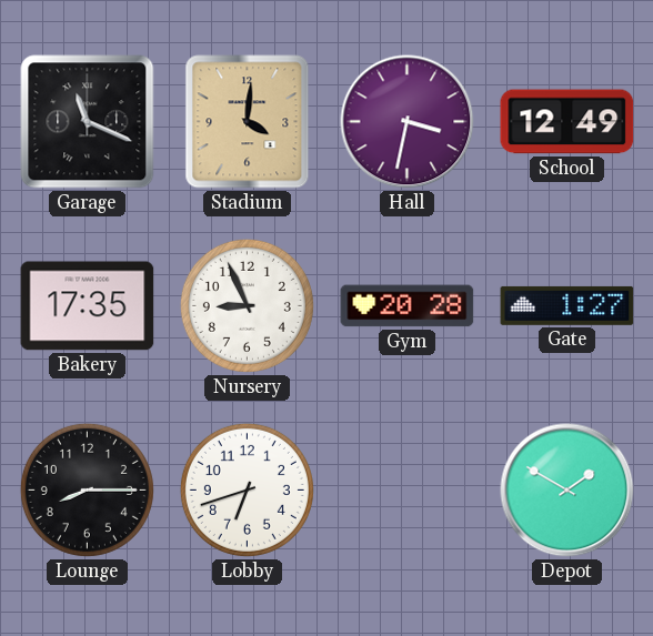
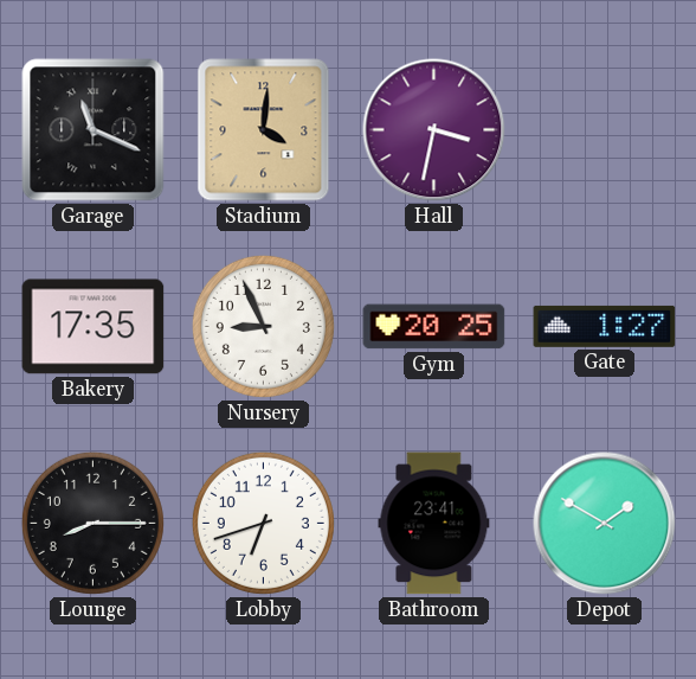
School: 12:49 -> none (567, 122)
Gym: 20:28 -> 20:25 (434, 327)
Bathroom: none -> 23:41 (434, 524)
